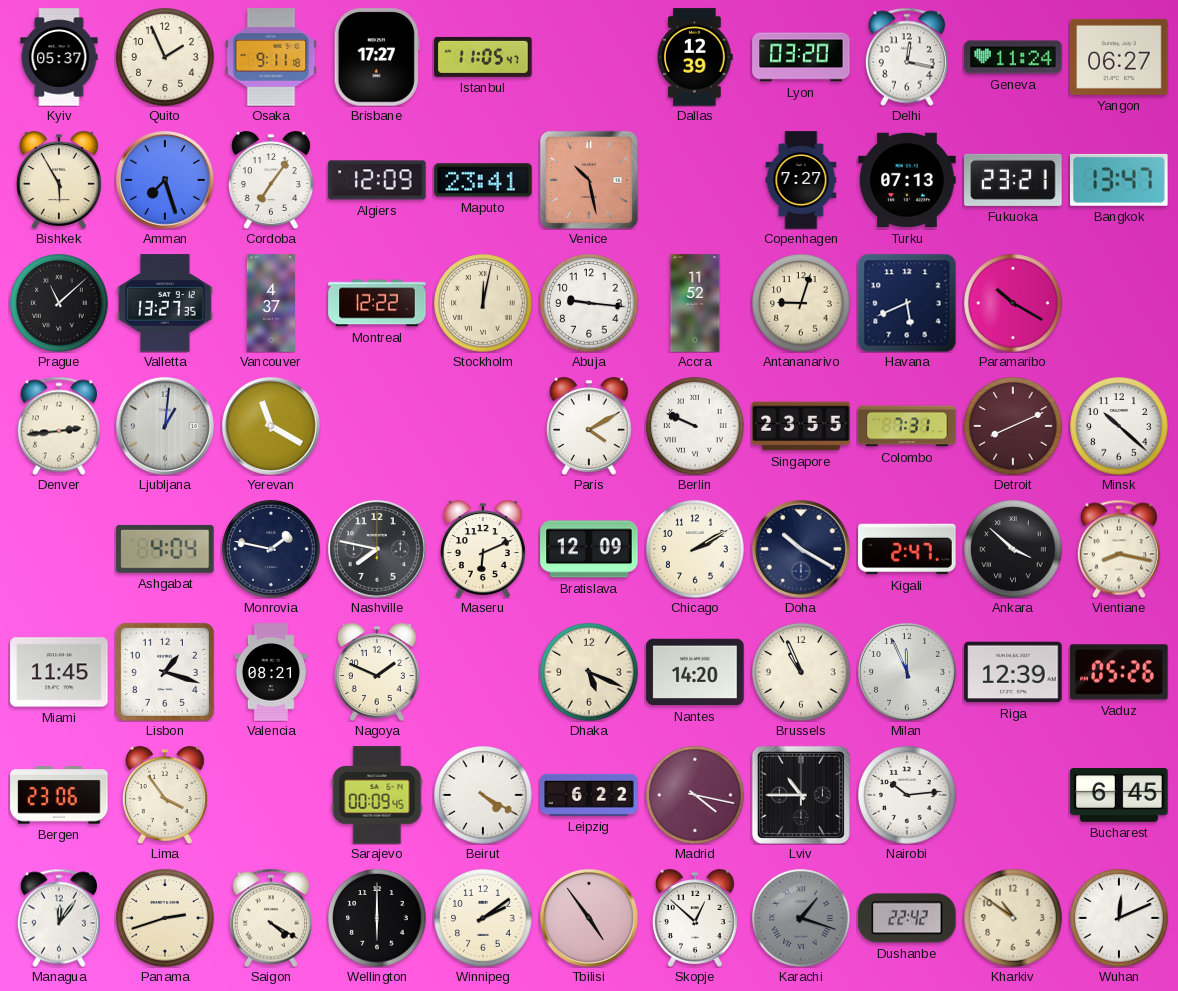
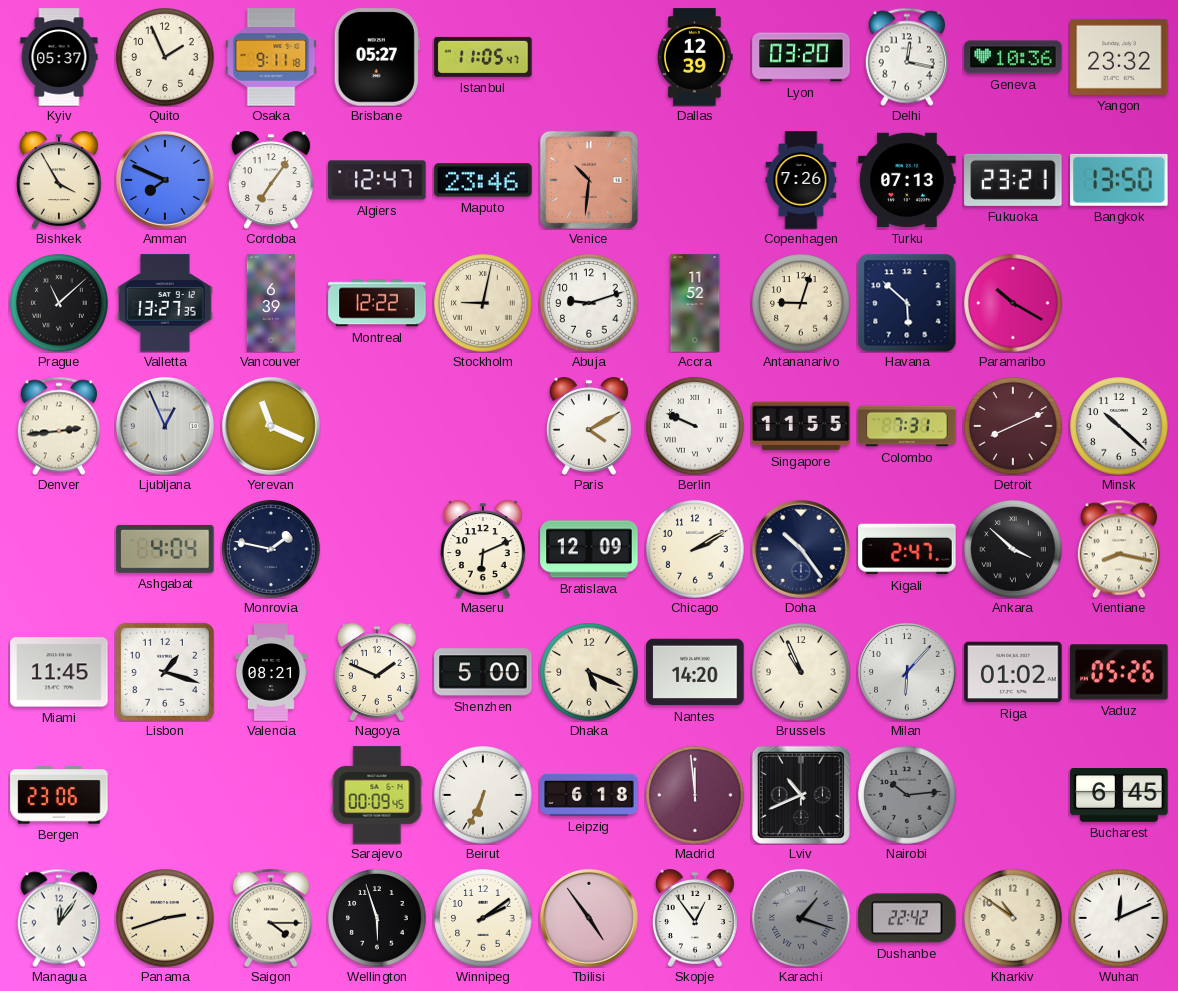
Brisbane: 17:27 -> 05:27 (377, 57)
Geneva: 11:24 -> 10:36 (1013, 57)
Yangon: 06:27 -> 23:32 (1119, 57)
Bishkek: 5:55 -> 3:55 (59, 180)
Amman: 7:27 -> 7:49 (165, 180)
Algiers: 12:09 -> 12:47 (377, 180)
Maputo: 23:41 -> 23:46 (483, 180)
Venice: 10:28 -> 10:31 (589, 180)
Copenhagen: 7:27 -> 7:26 (801, 180)
Bangkok: 13:47 -> 13:50 (1119, 180)
Vancouver: 4:37 -> 6:39 (270, 303)
Stockholm: 12:02 -> 9:02 (483, 303)
Abuja: 9:16 -> 9:12 (589, 303)
Havana: 5:41 -> 5:52 (907, 303)
Ljubljana: 1:01 -> 12:56 (165, 426)
Yerevan: 11:20 -> 11:19 (271, 426)
Singapore: 23:55 -> 11:55 (801, 426)
Nashville: 7:47 -> none (377, 549)
Doha: 10:20 -> 10:24 (801, 549)
Shenzhen: none -> 5:00 (483, 672)
Milan: 11:56 -> 6:07 (907, 672)
Riga: 12:39 -> 01:02 (1013, 672)
Lima: 3:54 -> none (165, 795)
Beirut: 4:20 -> 6:34 (483, 795)
Leipzig: 6:22 -> 6:18 (589, 795)
Madrid: 4:17 -> 11:59 (695, 795)
Lviv: 10:45 -> 10:41 (801, 795)
Nairobi dial: white -> grey (907, 795)
Saigon: 4:20 -> 4:15 (271, 918)
Wellington: 6:00 -> 5:57 (377, 918)
Skopje: 12:52 -> 12:54 (695, 918)
